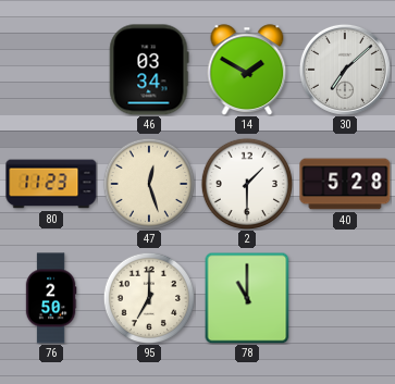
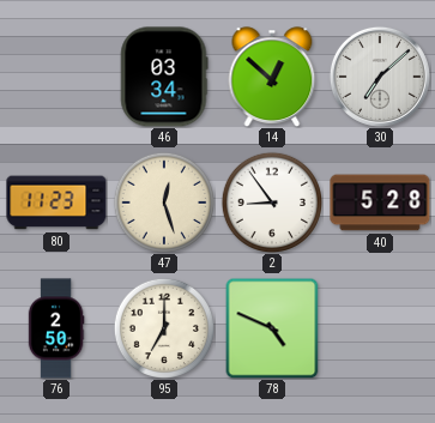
14: 1:50 -> 12:52 (272, 77)
2: 1:30 -> 8:54 (271, 201)
78: 11:00 -> 4:49 (272, 328)
